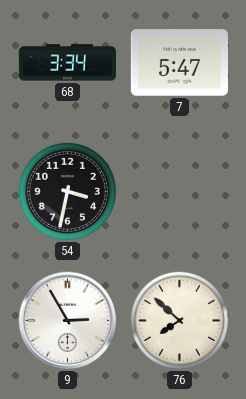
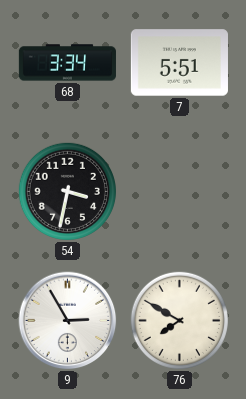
7: 5:47 -> 5:51 (179, 63)
76: 7:52 -> 7:50 (179, 320)
